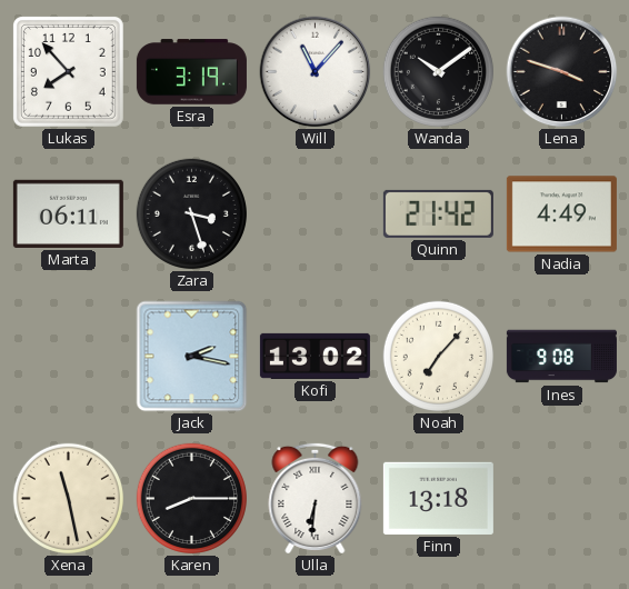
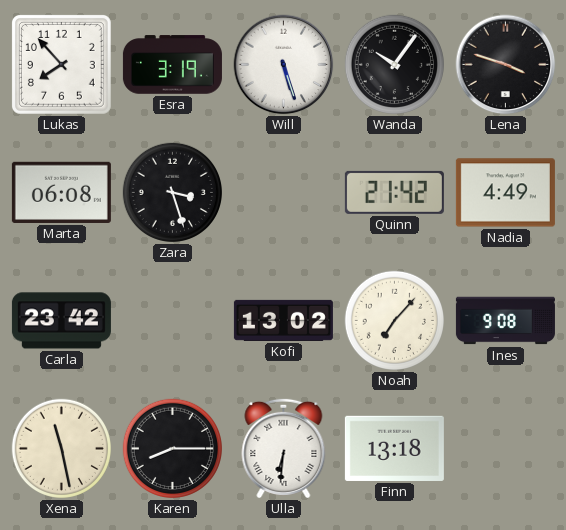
Will: 11:07 -> 5:27 (284, 65)
Wanda: 10:09 -> 10:06 (394, 64)
Marta: 06:11 -> 06:08 (61, 192)
Carla: none -> 23:42 (61, 321)
Jack: 2:17 -> none (192, 357)
